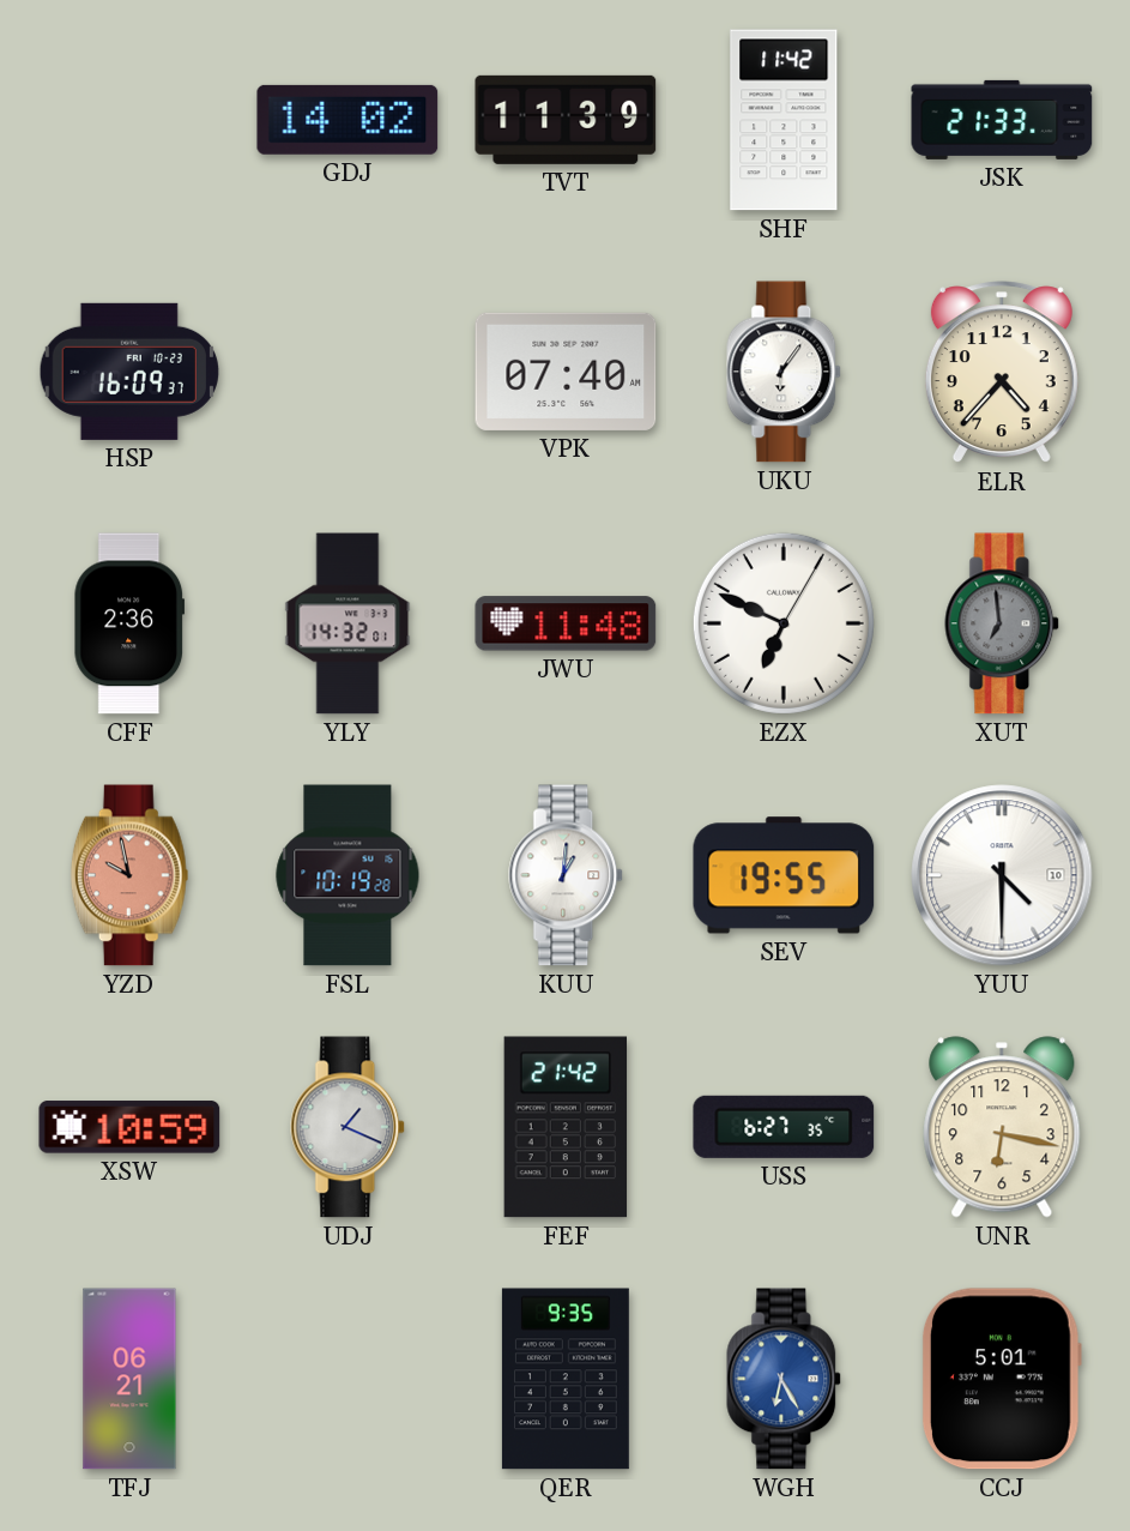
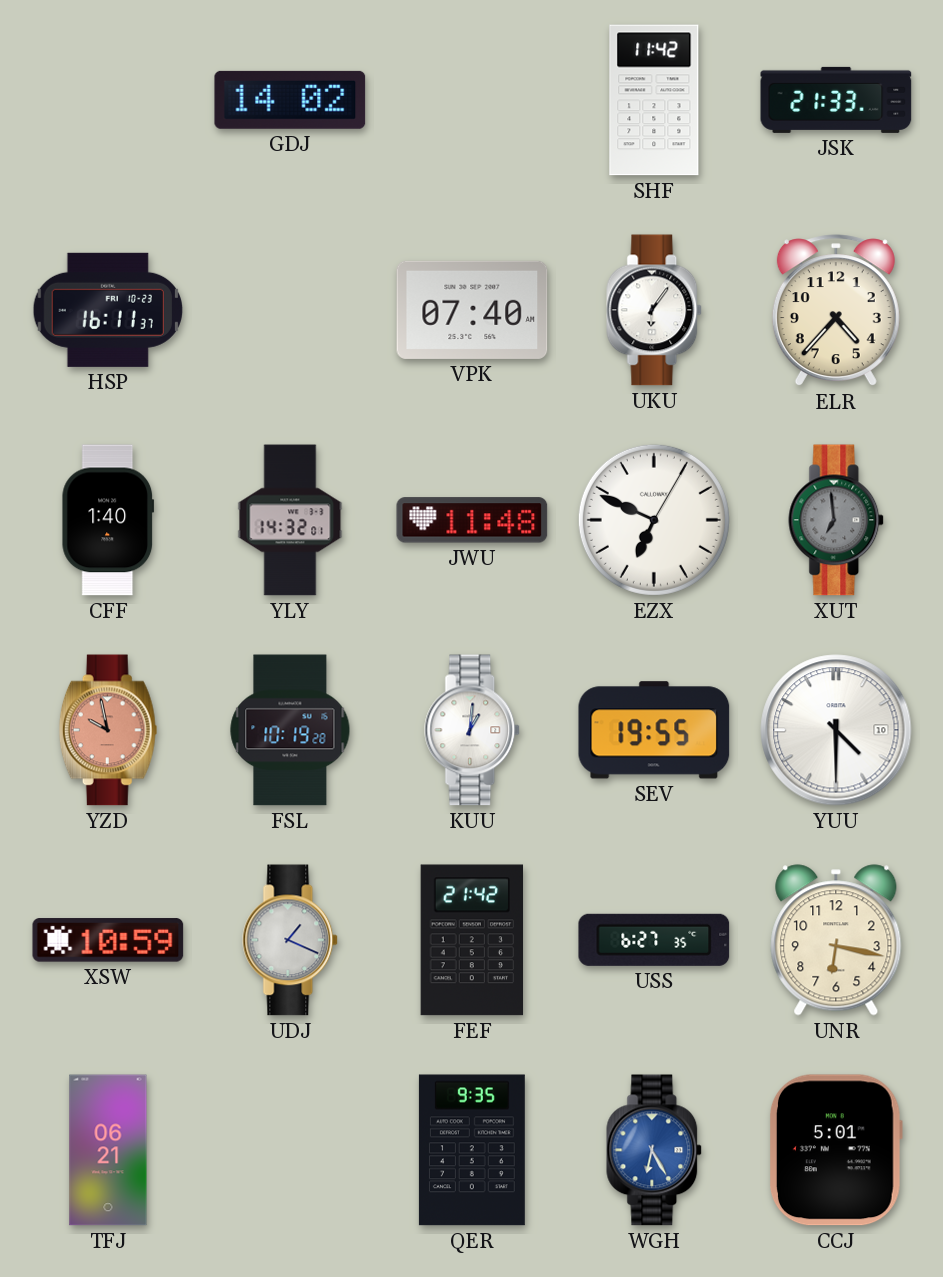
TVT: 11:39 -> none (566, 120)
HSP: 16:09 -> 16:11 (108, 310)
CFF: 2:36 -> 1:40 (108, 520)
